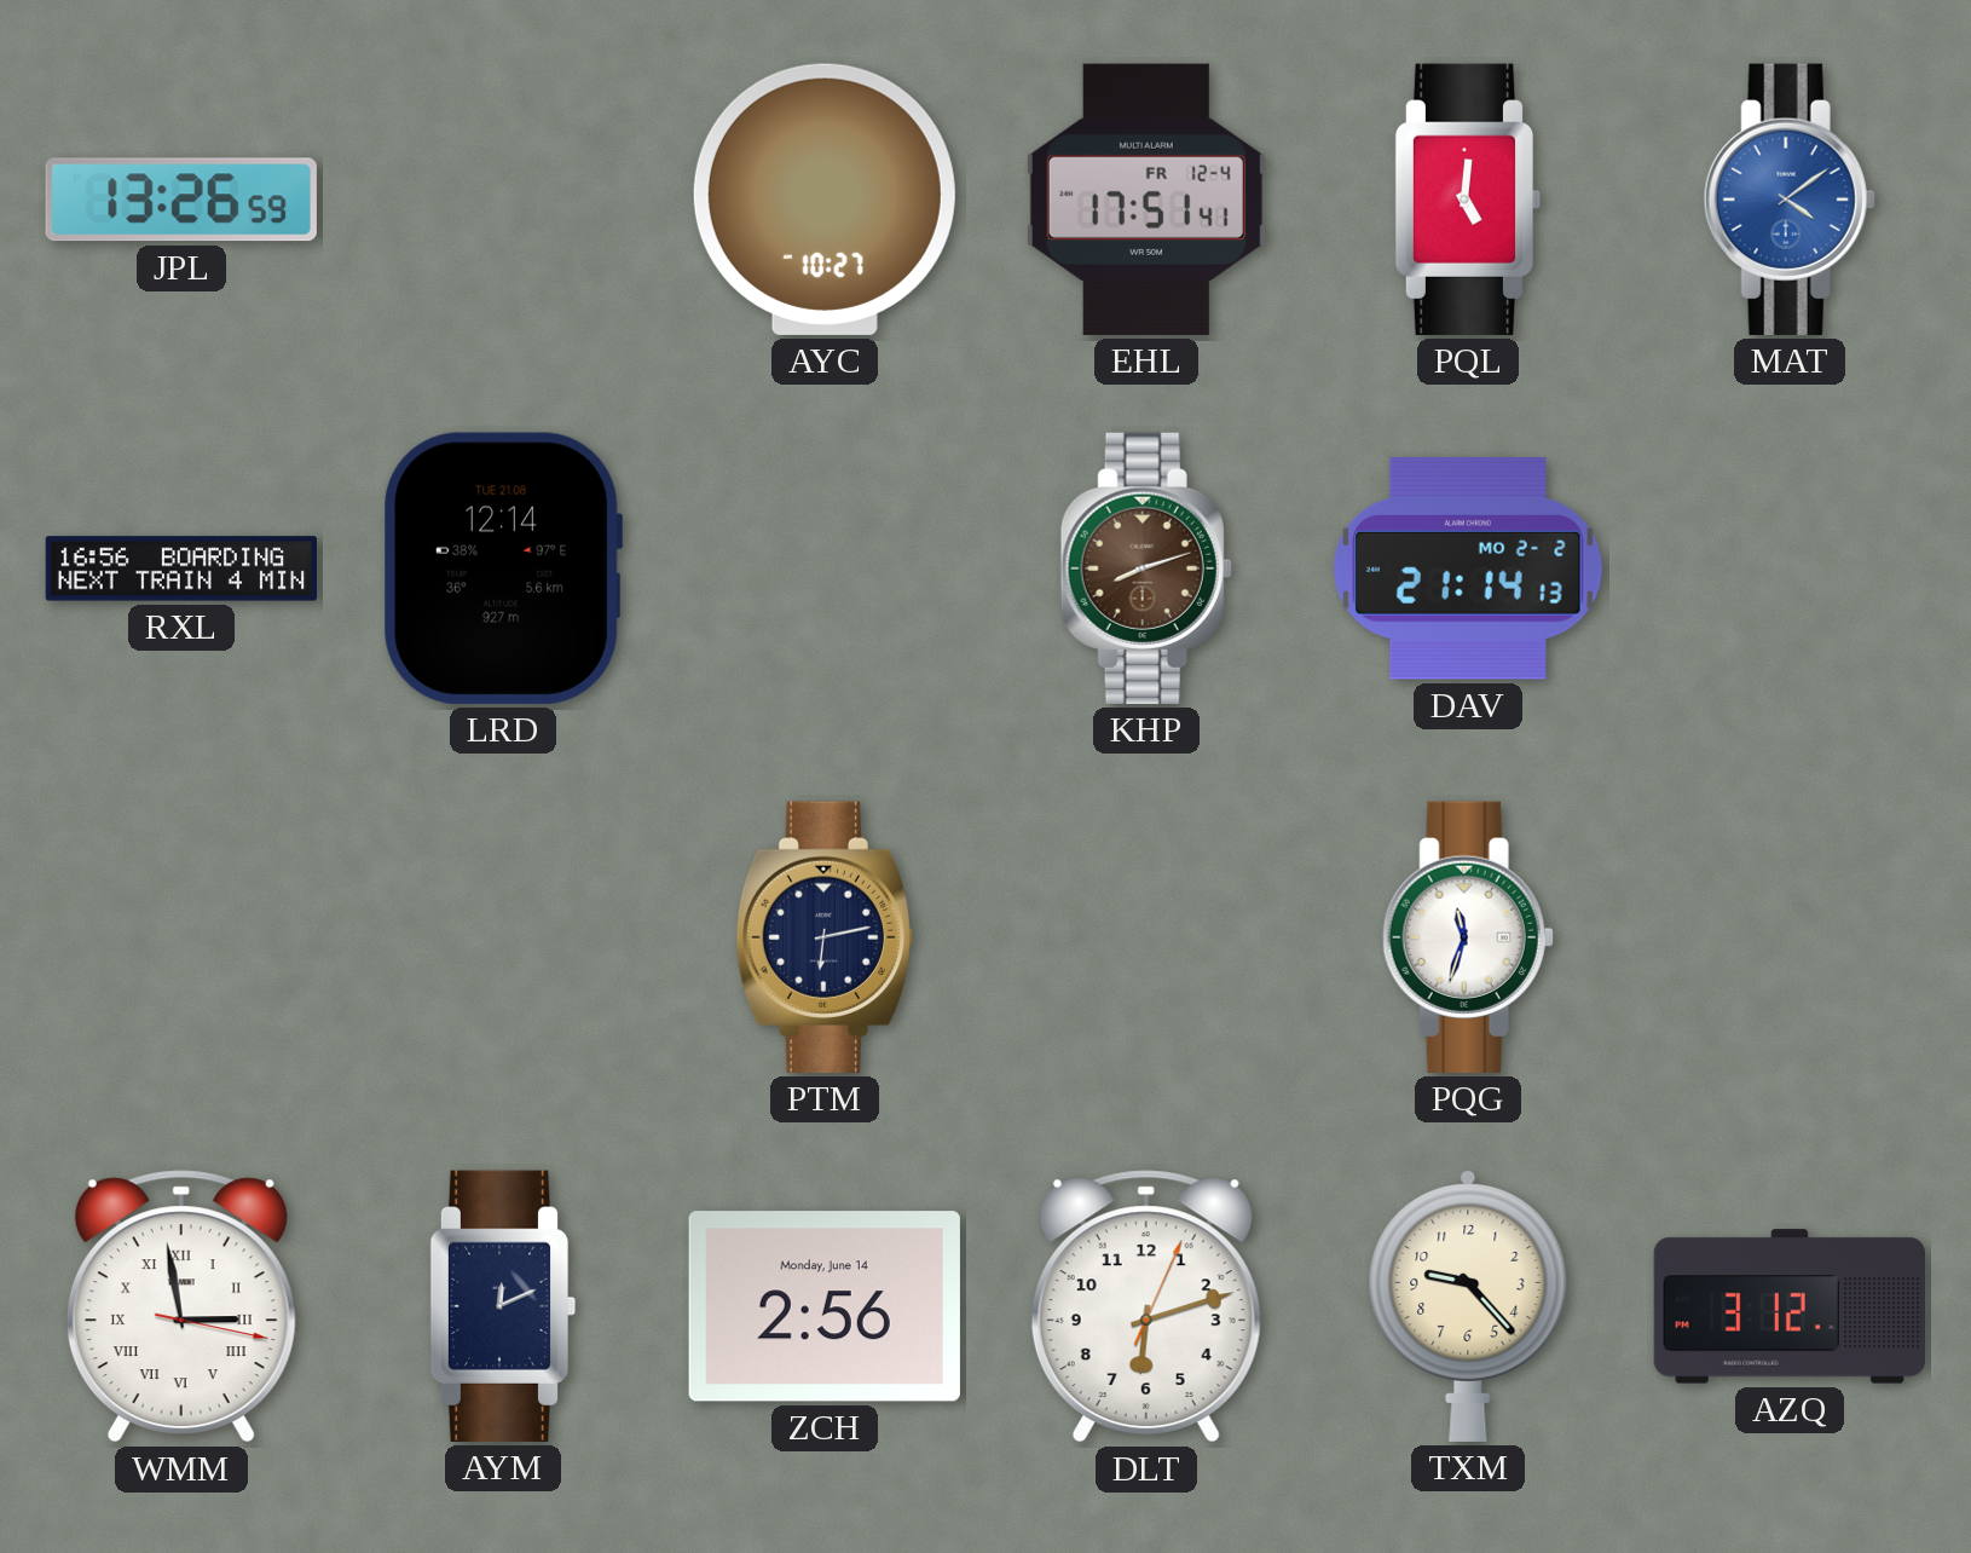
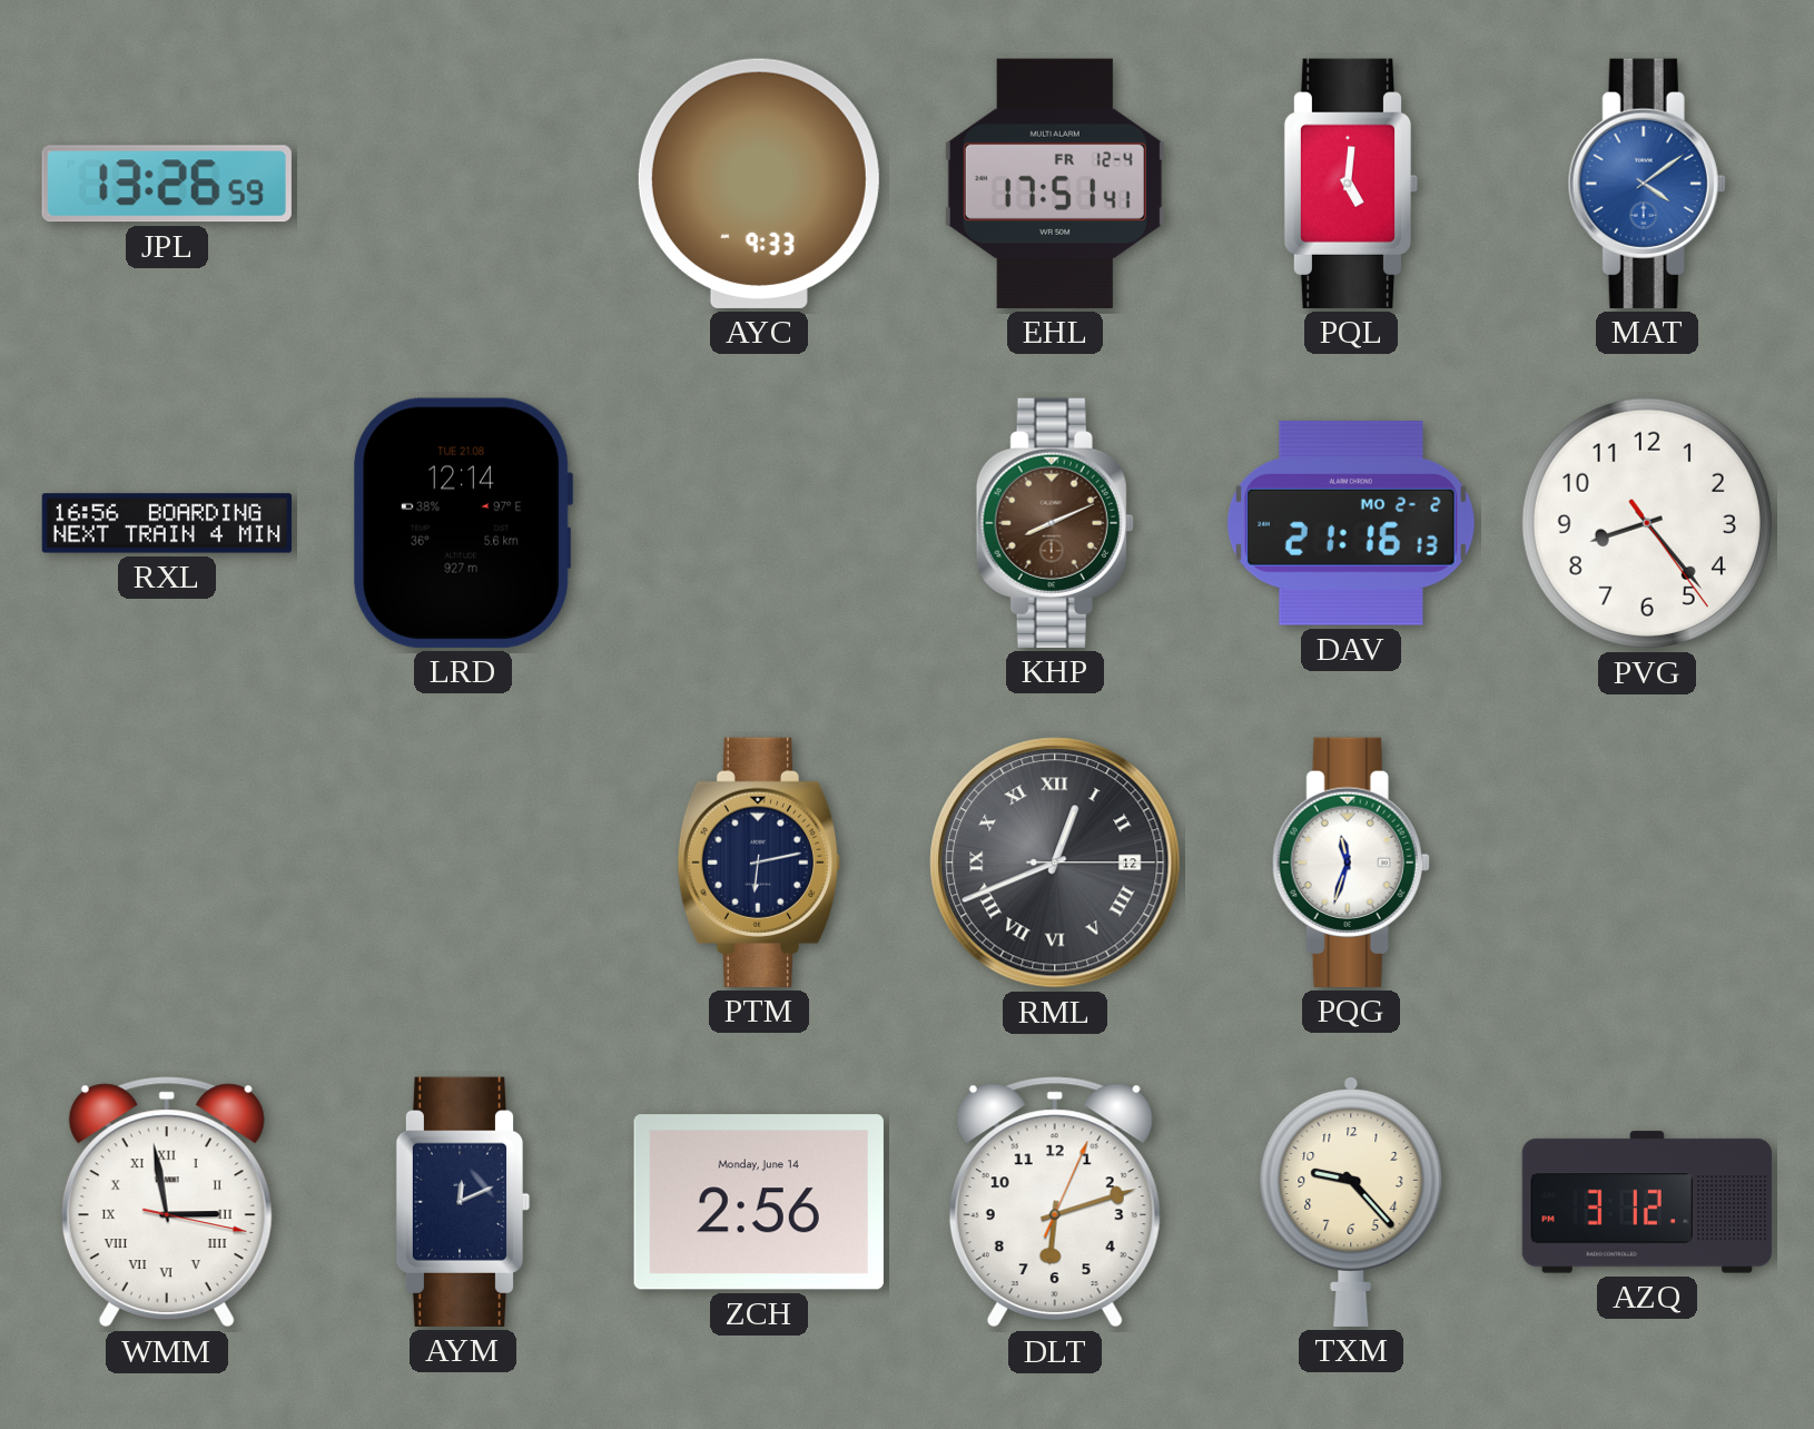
AYC: 10:27 -> 9:33 (759, 184)
KHP: 8:12 -> 8:11 (1055, 523)
DAV: 21:14 -> 21:16 (1351, 523)
PVG: none -> 8:23 (1647, 523)
RML: none -> 12:41 (1055, 863)
